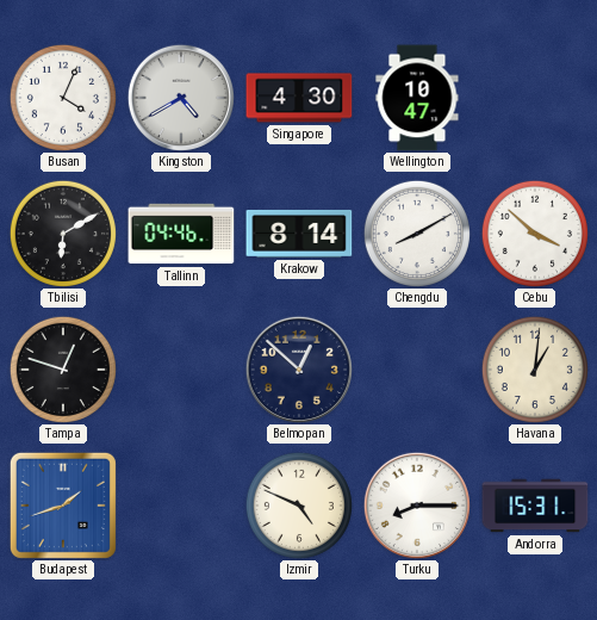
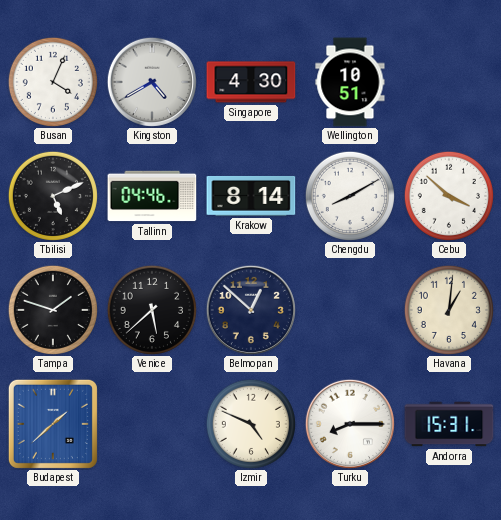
Wellington: 10:47 -> 10:51 (350, 82)
Tbilisi: 6:10 -> 5:11 (53, 196)
Tampa: 12:48 -> 1:48 (53, 310)
Venice: none -> 5:38 (152, 310)
Budapest: 1:42 -> 1:38 (53, 424)
